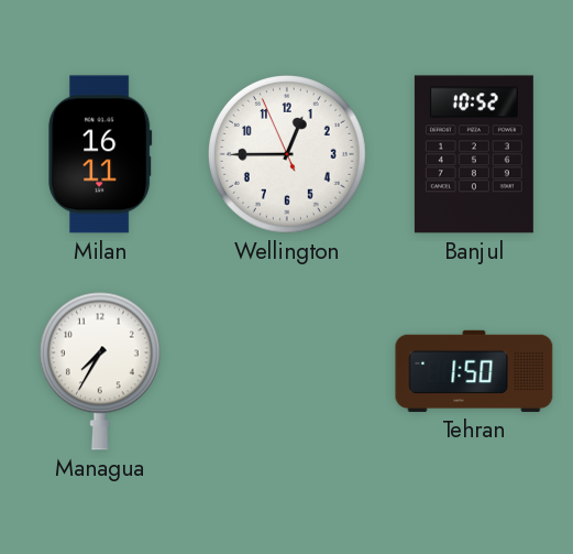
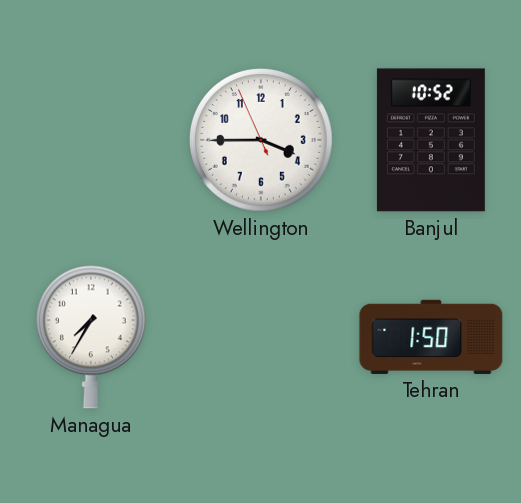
Milan: 16:11 -> none (100, 154)
Wellington: 12:44 -> 3:44 (261, 140)
